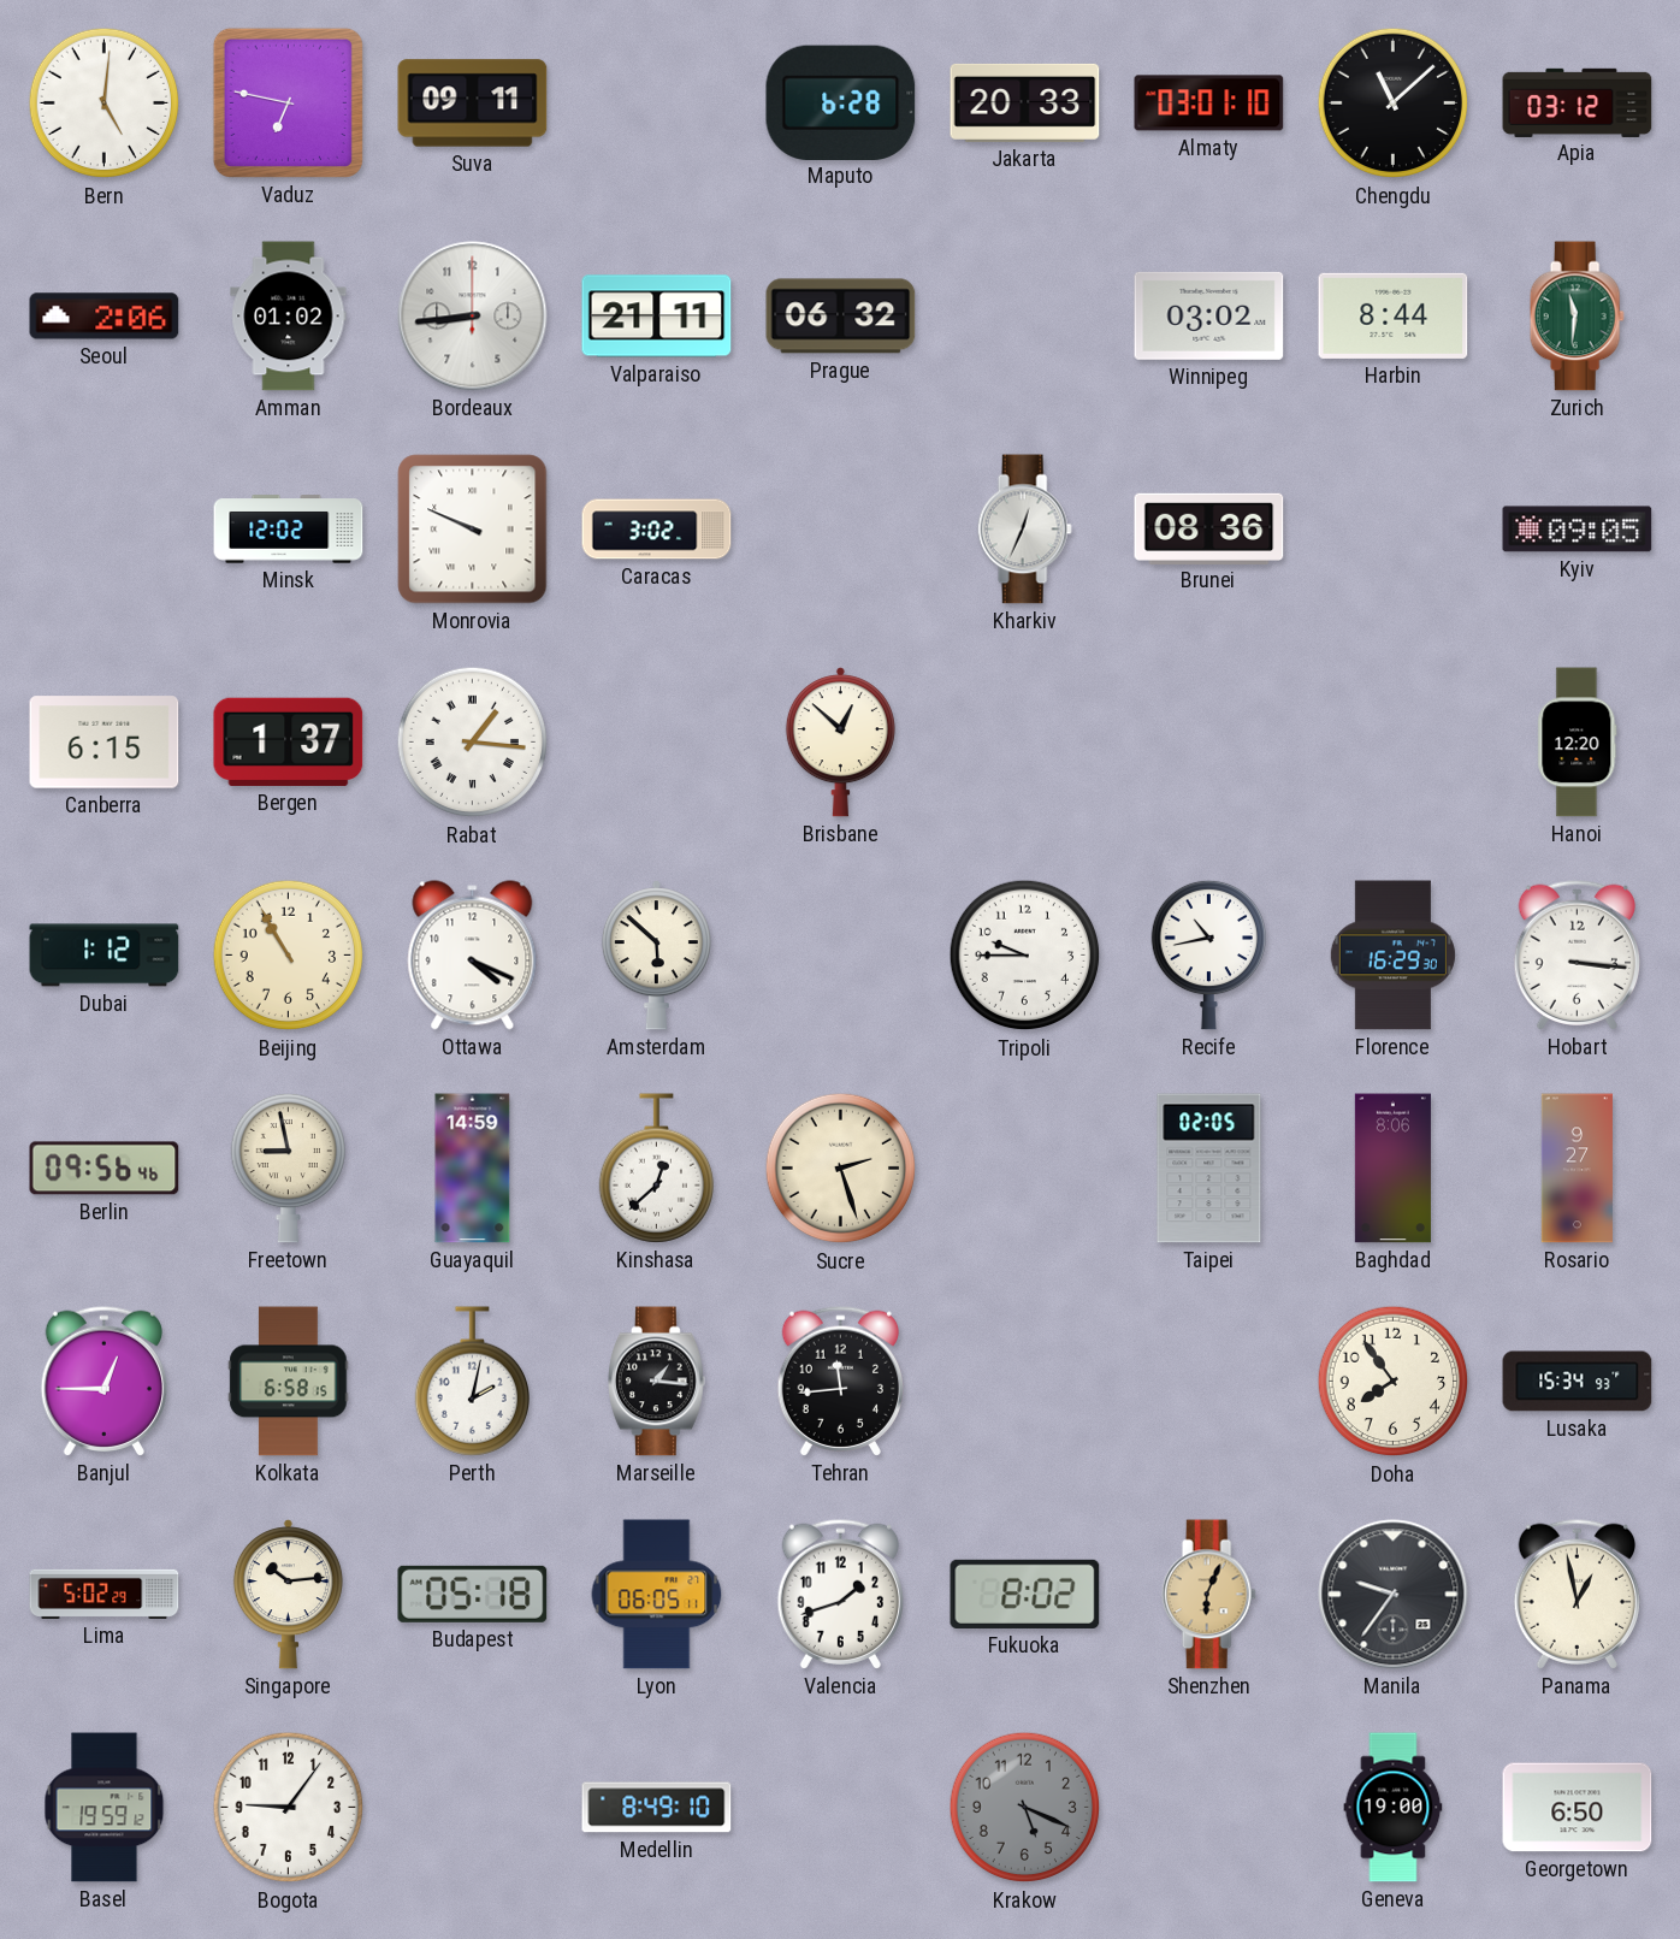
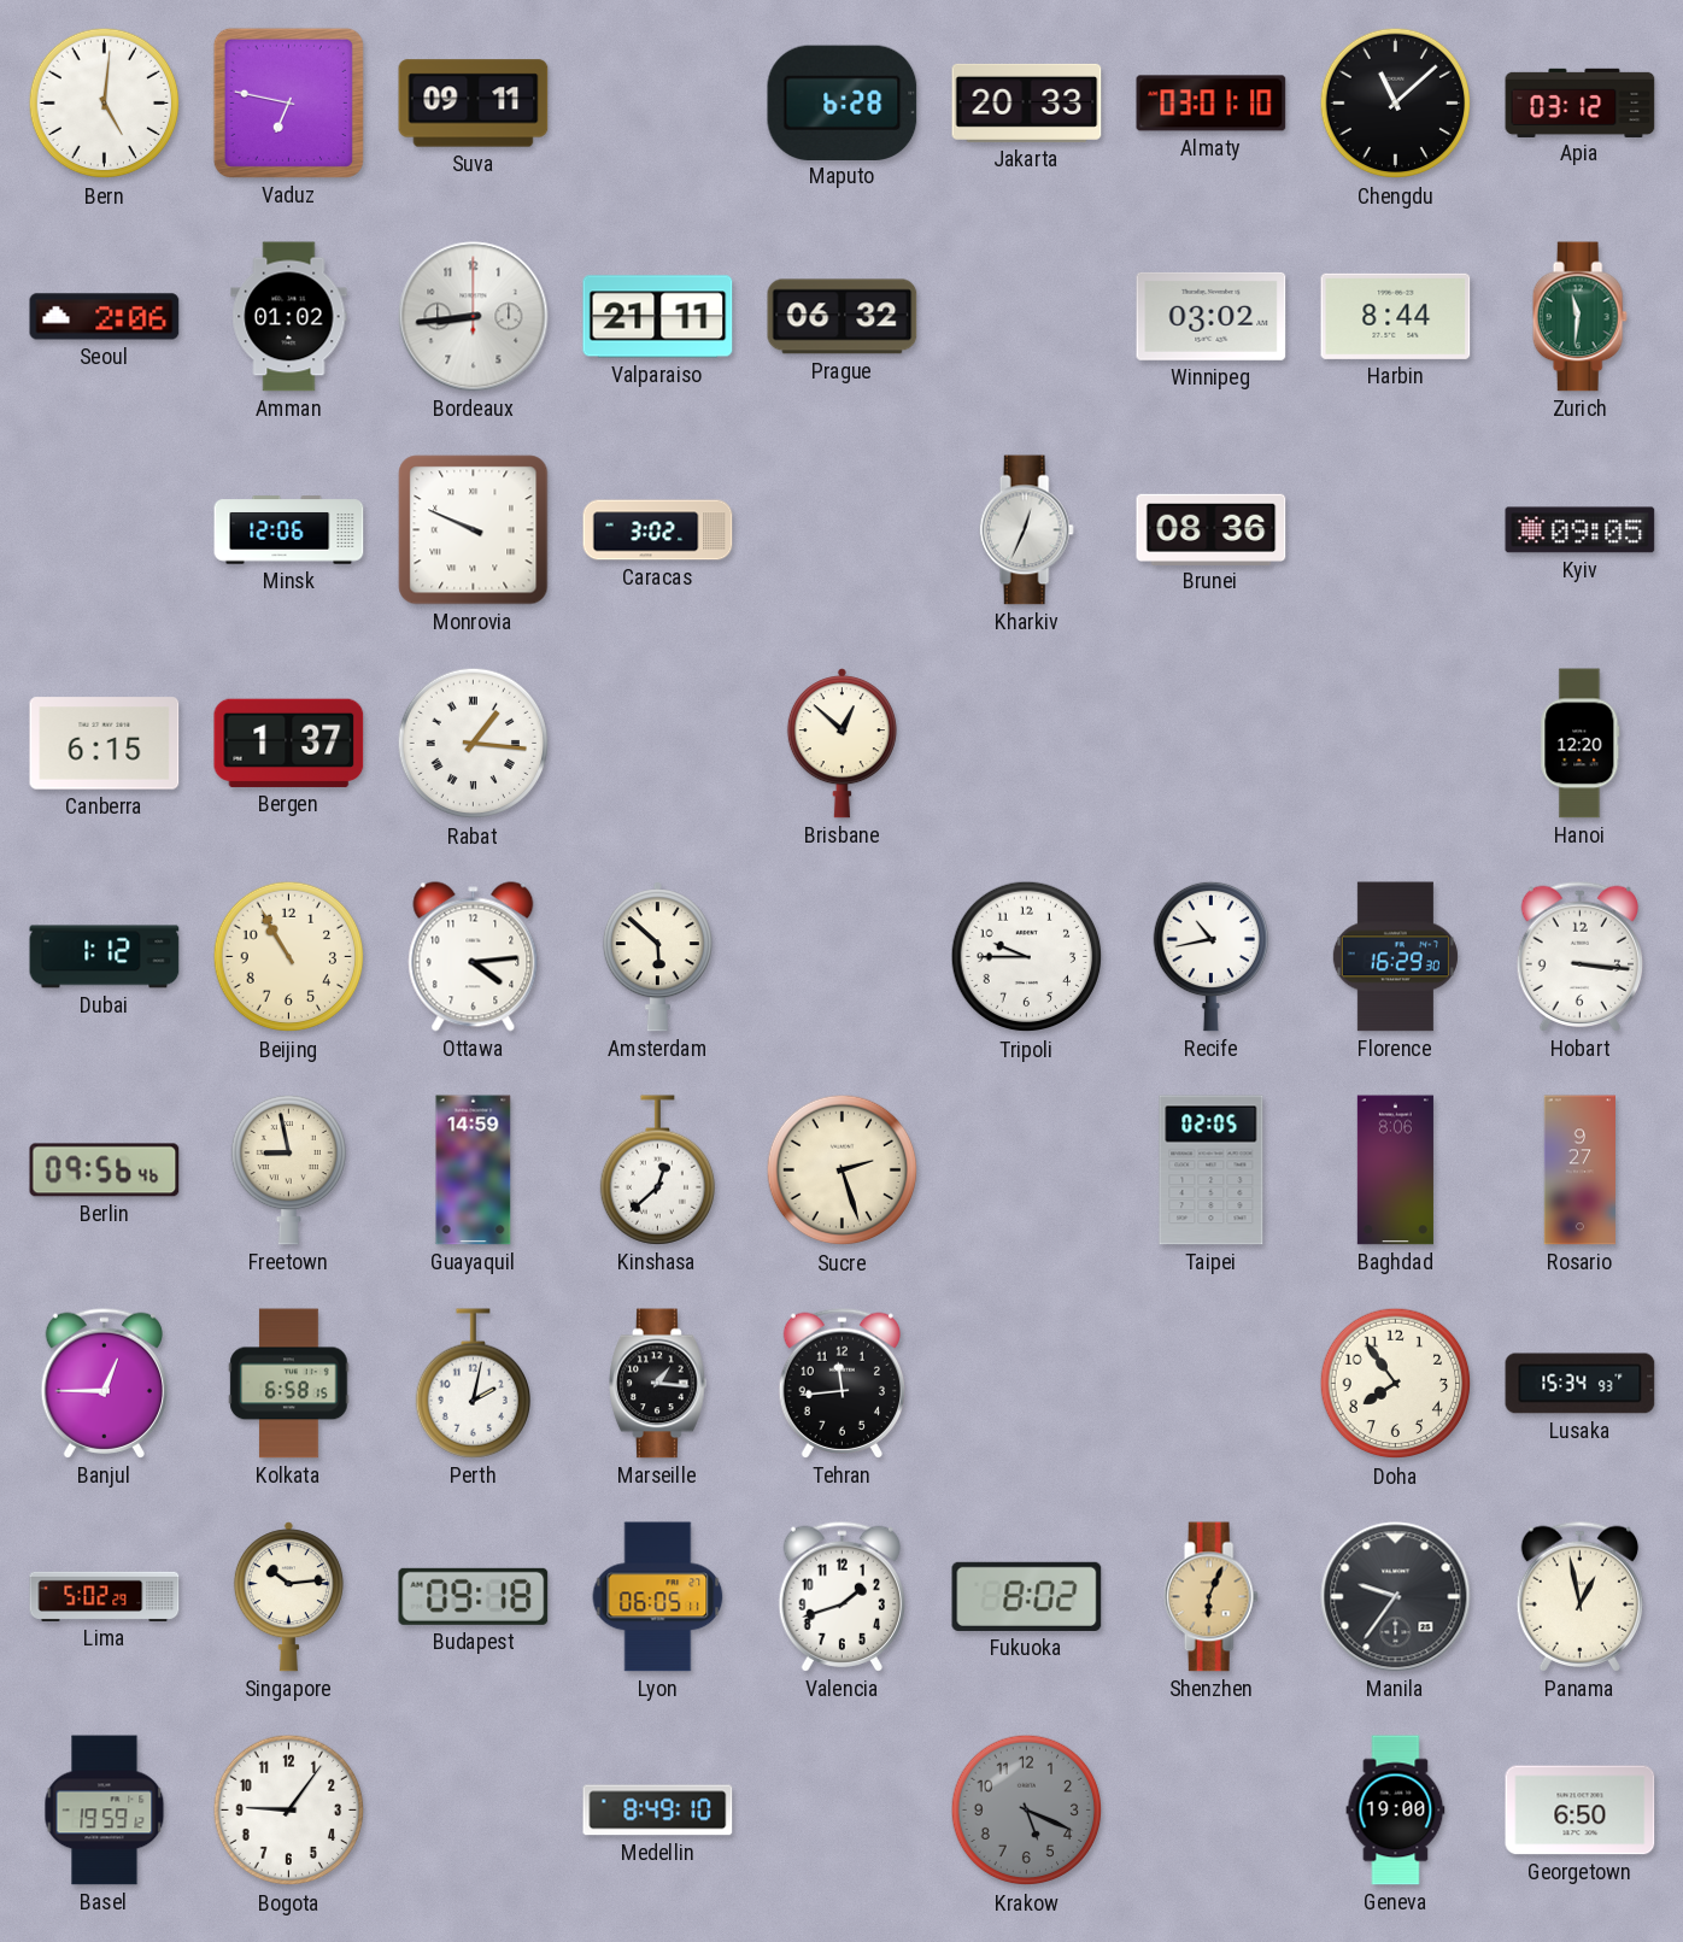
Minsk: 12:02 -> 12:06 (289, 530)
Ottawa: 4:19 -> 4:14 (474, 957)
Budapest: 05:18 -> 09:18 (474, 1596)
